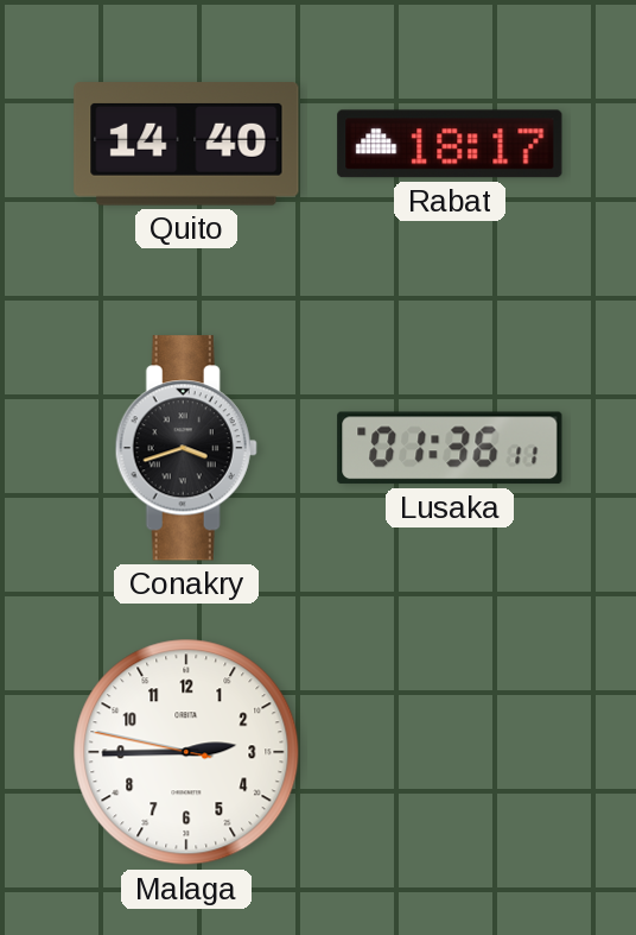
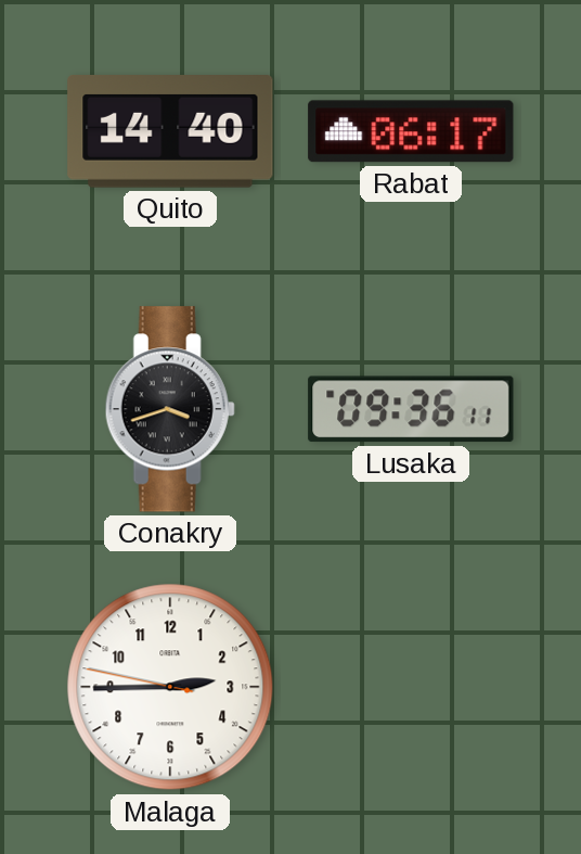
Rabat: 18:17 -> 06:17 (411, 131)
Lusaka: 01:36 -> 09:36 (411, 409)
